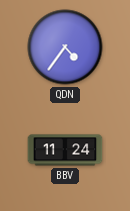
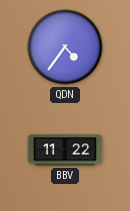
BBV: 11:24 -> 11:22 (65, 150)
